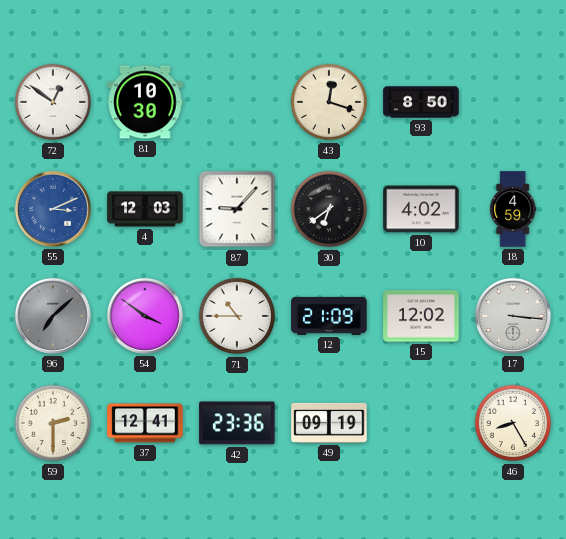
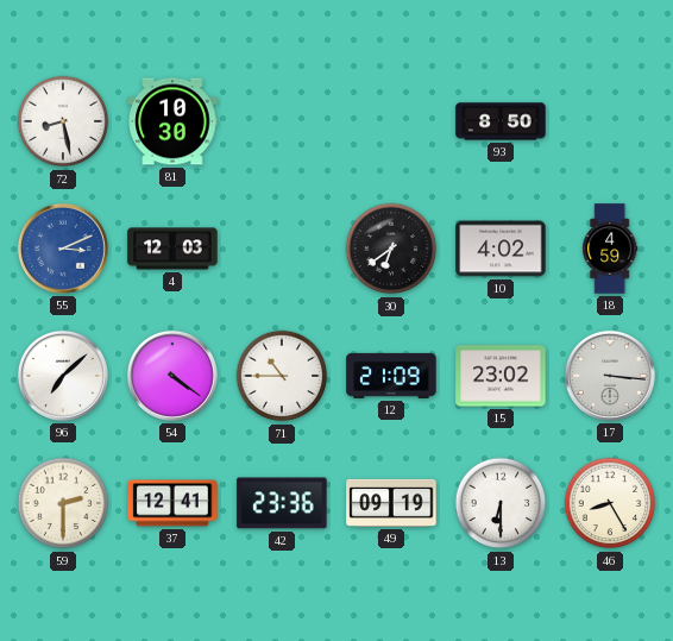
72: 12:51 -> 8:28 (63, 121)
43: 12:18 -> none (329, 102)
87: 9:07 -> none (237, 209)
96 dial: grey -> white (63, 376)
54: 3:51 -> 4:21 (172, 376)
15: 12:02 -> 23:02 (501, 376)
13: none -> 6:30 (501, 503)
